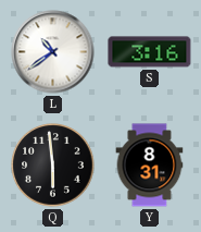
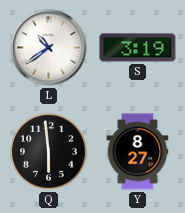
S: 3:16 -> 3:19 (138, 48)
Y: 8:31 -> 8:27 (138, 152)
